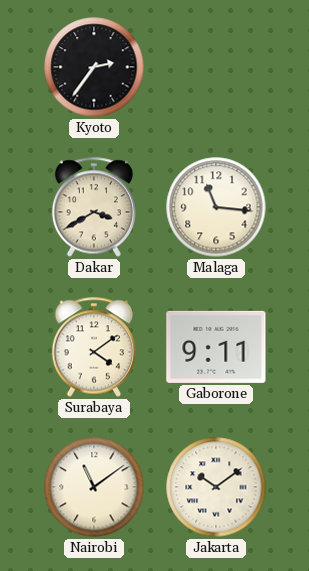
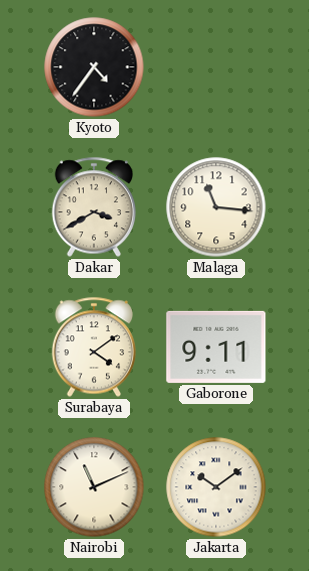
Kyoto: 2:36 -> 4:36 (94, 67)
Nairobi: 11:09 -> 11:11 (94, 487)
